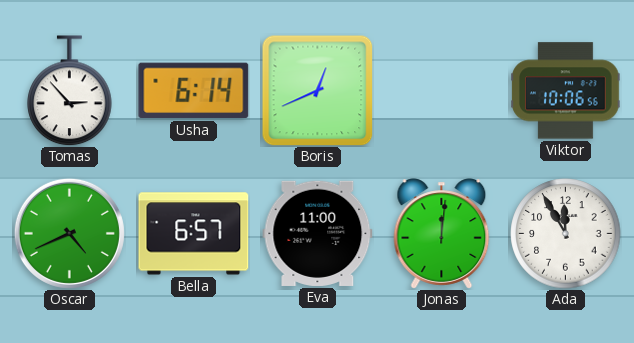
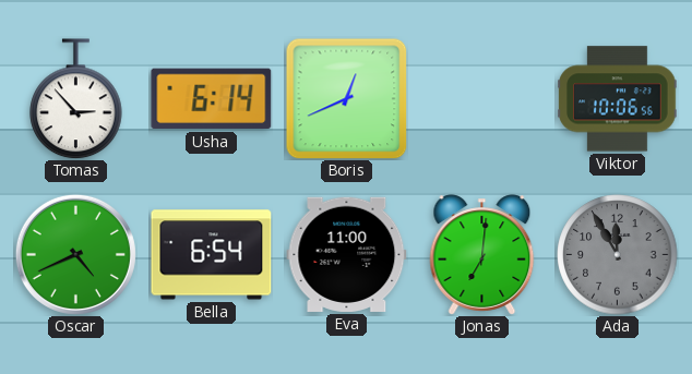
Bella: 6:57 -> 6:54 (212, 255)
Jonas: 12:01 -> 7:01 (482, 255)
Ada dial: white -> grey (618, 255)
